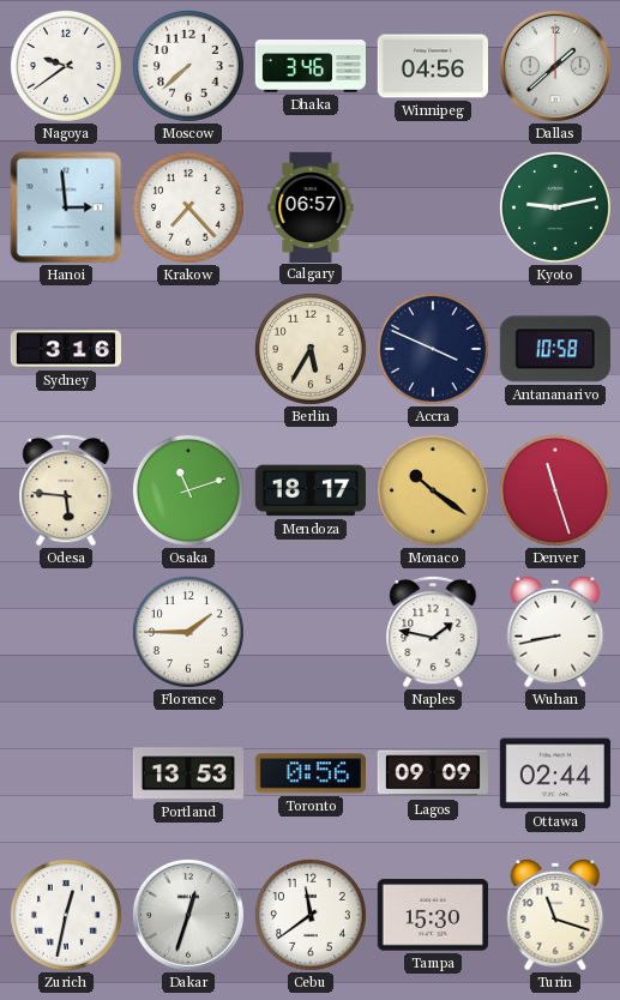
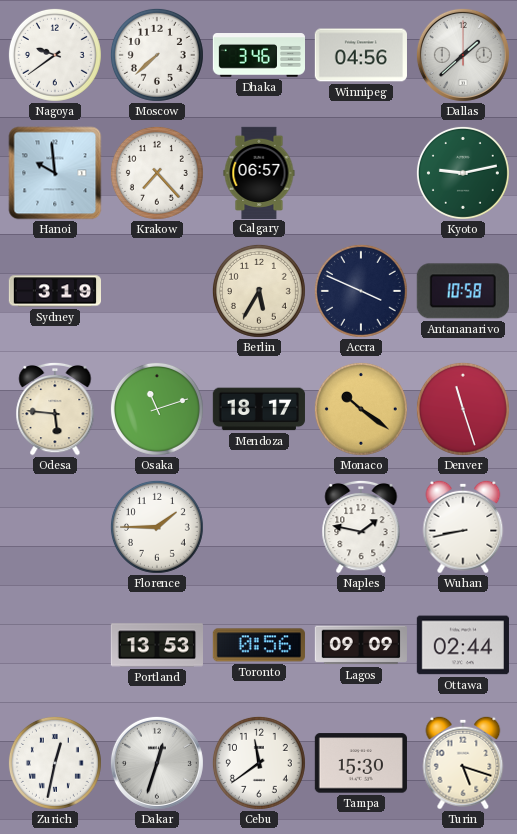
Hanoi: 2:59 -> 9:59 (55, 173)
Sydney: 3:16 -> 3:19 (54, 291)
Turin: 11:18 -> 5:18 (463, 763)
